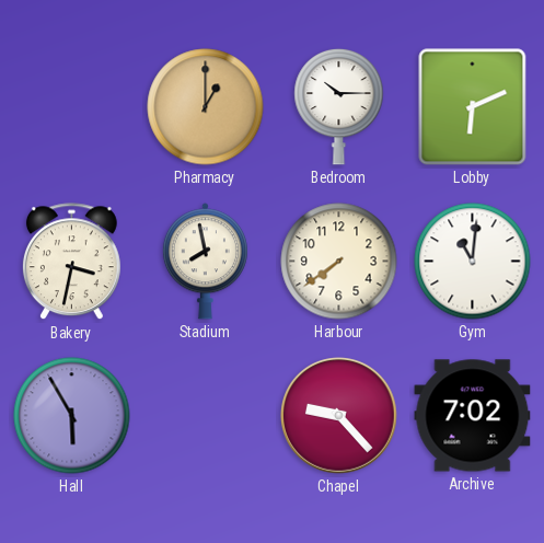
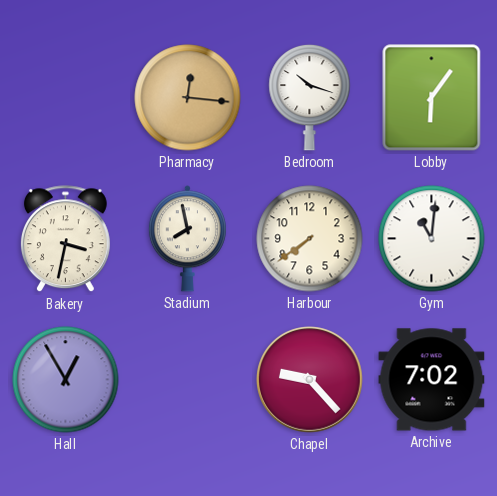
Pharmacy: 1:00 -> 12:16 (188, 98)
Bedroom: 10:15 -> 10:18 (310, 97)
Lobby: 6:11 -> 6:06 (432, 98)
Hall: 5:55 -> 12:55 (66, 380)
